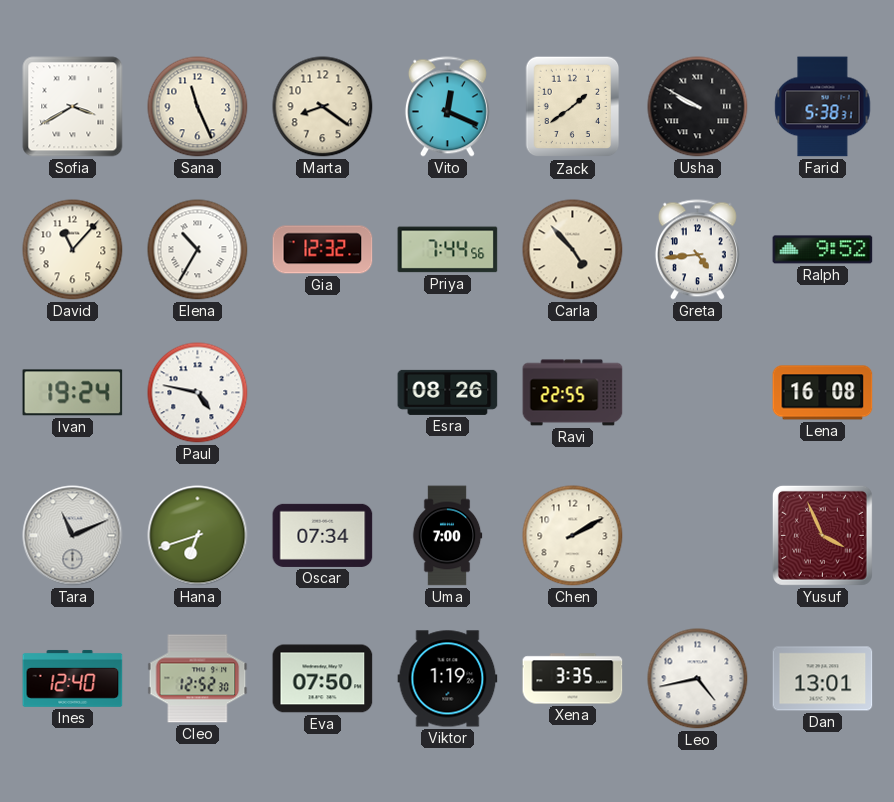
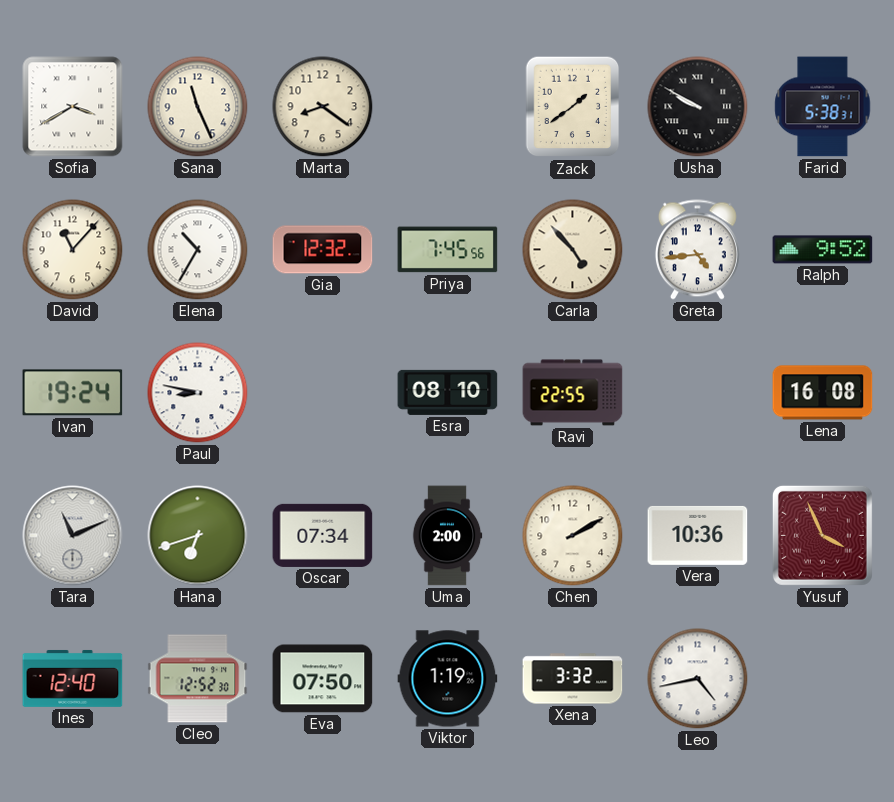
Vito: 12:19 -> none (447, 107)
Priya: 7:44 -> 7:45 (448, 250)
Paul: 4:47 -> 8:47 (198, 393)
Esra: 08:26 -> 08:10 (448, 392)
Uma: 7:00 -> 2:00 (447, 536)
Vera: none -> 10:36 (698, 535)
Xena: 3:35 -> 3:32 (573, 679)
Dan: 13:01 -> none (823, 679)
